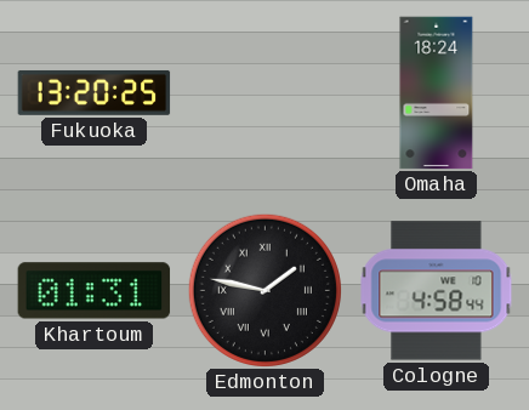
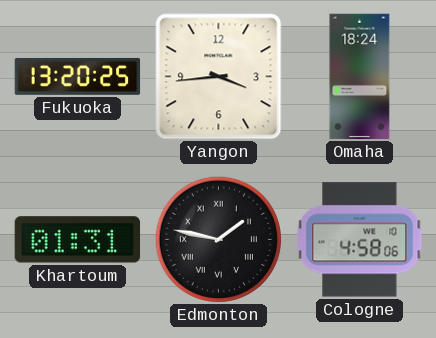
Yangon: none -> 3:44 (219, 77)
Cologne: 4:58:44 -> 4:58:06 (360, 240)
